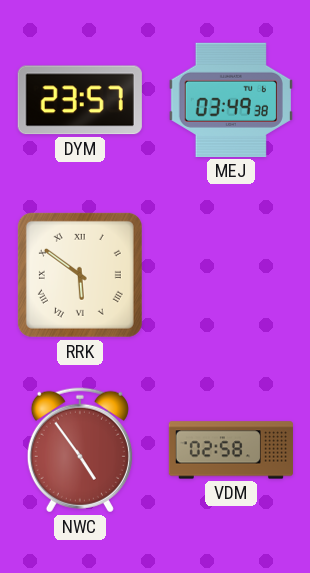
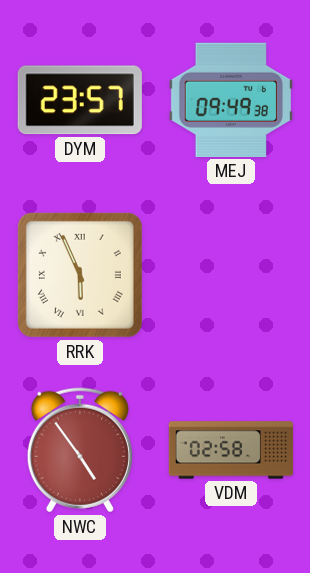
MEJ: 03:49 -> 09:49 (231, 100)
RRK: 5:51 -> 5:56 (80, 275)
